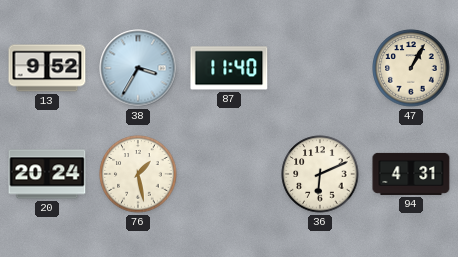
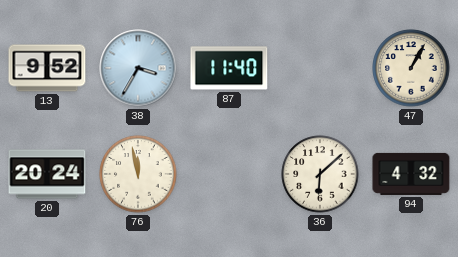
76: 1:28 -> 11:58 (138, 174)
36: 6:11 -> 6:08 (320, 174)
94: 4:31 -> 4:32 (411, 174)
